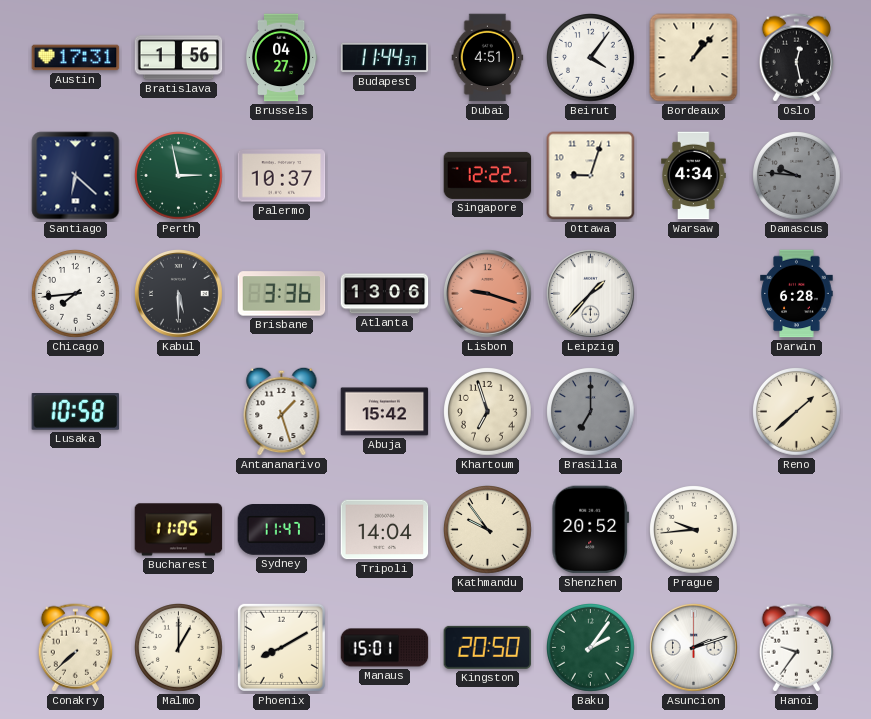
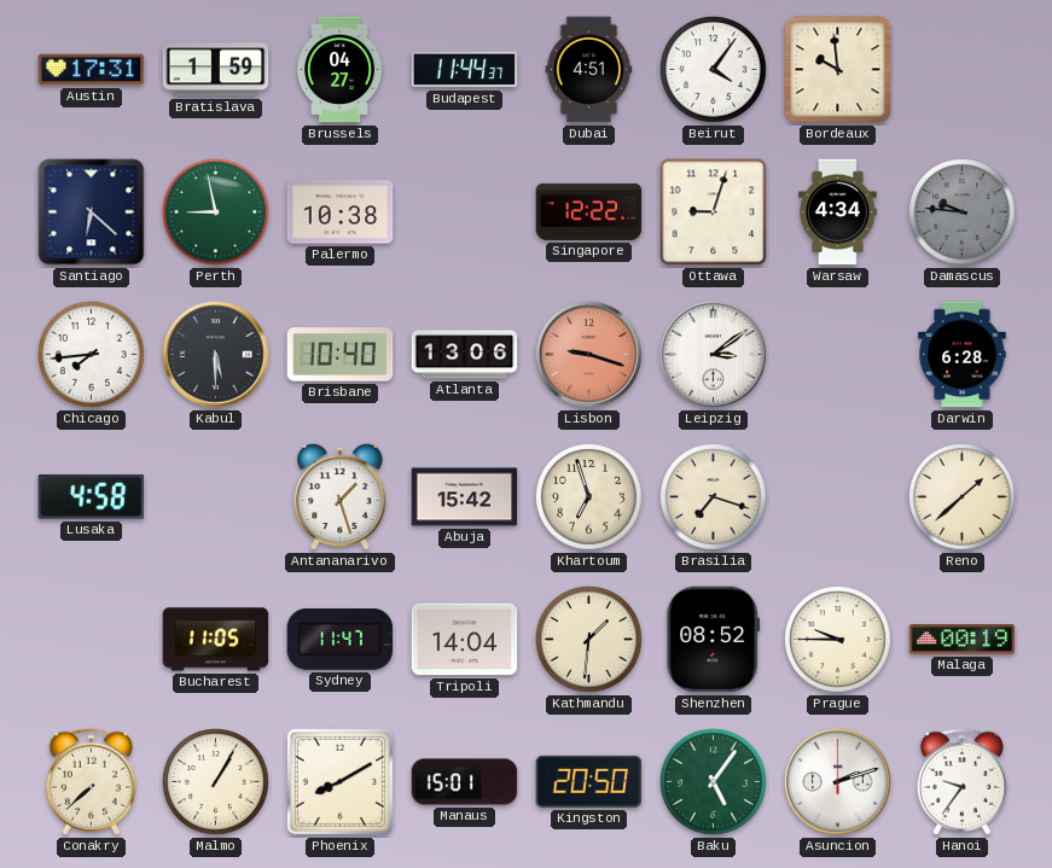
Bratislava: 1:56 -> 1:59 (216, 70)
Bordeaux: 1:07 -> 9:59 (838, 70)
Oslo: 12:28 -> none (796, 58)
Perth: 2:58 -> 8:58 (216, 212)
Palermo: 10:37 -> 10:38 (341, 212)
Brisbane: 3:36 -> 10:40 (341, 355)
Leipzig: 1:37 -> 3:09 (714, 355)
Lusaka: 10:58 -> 4:58 (92, 497)
Brasilia: 7:00 -> 7:18 (714, 497)
Brasilia dial: grey -> cream (714, 497)
Kathmandu: 9:54 -> 1:31 (589, 640)
Shenzhen: 20:52 -> 08:52 (714, 640)
Prague: 9:44 -> 9:45 (838, 640)
Malaga: none -> 00:19 (963, 640)
Malmo: 1:00 -> 1:05 (216, 782)
Baku: 2:06 -> 5:06 (714, 782)
